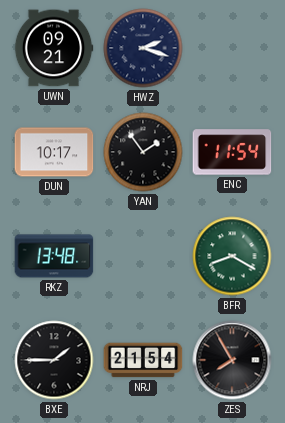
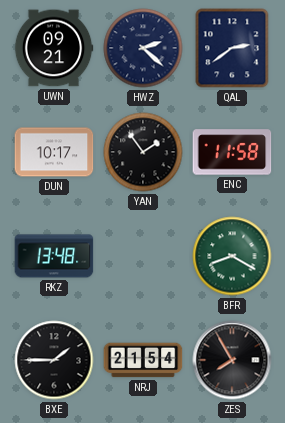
HWZ: 2:18 -> 2:22 (143, 48)
QAL: none -> 2:39 (232, 48)
ENC: 11:54 -> 11:58 (232, 152)
